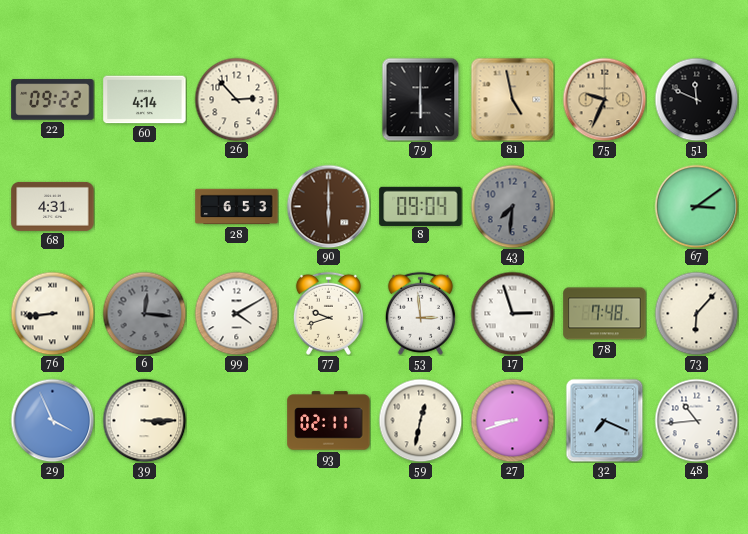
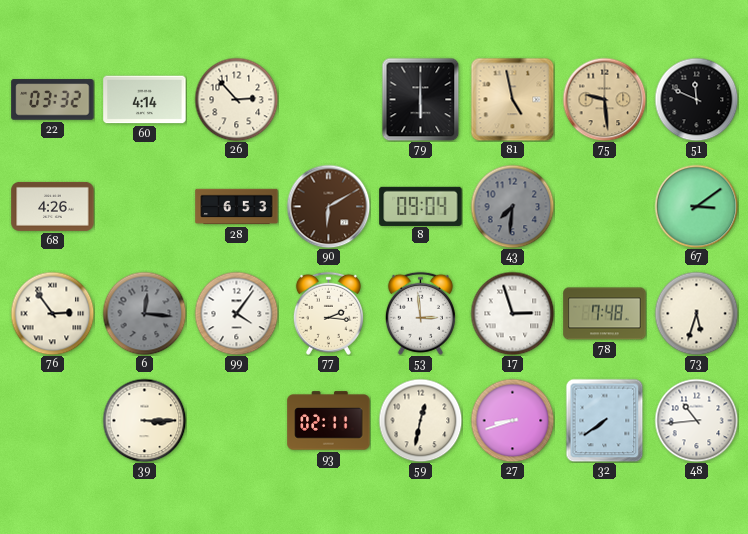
22: 09:22 -> 03:32 (53, 100)
75: 9:34 -> 9:29 (604, 99)
68: 4:31 -> 4:26 (53, 206)
90: 6:00 -> 6:10 (328, 206)
76: 8:44 -> 2:54 (52, 313)
99: 4:10 -> 4:06 (236, 313)
77: 9:42 -> 2:16 (328, 313)
73: 6:07 -> 5:33 (696, 313)
29: 3:56 -> none (52, 420)
32: 7:19 -> 7:39 (605, 420)
